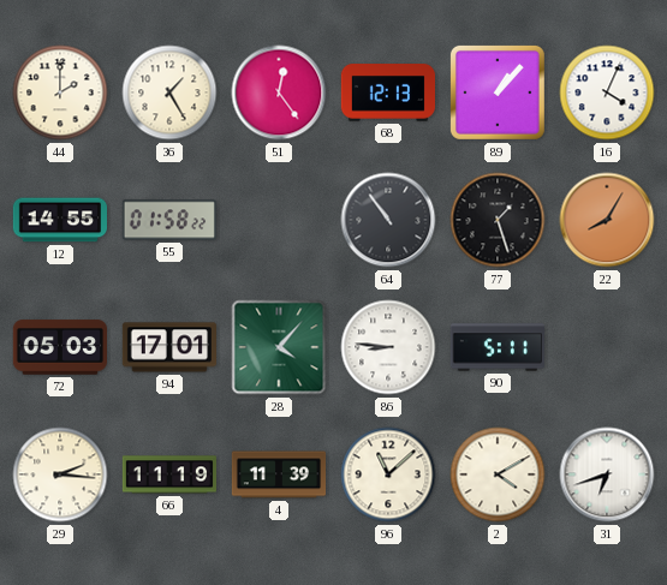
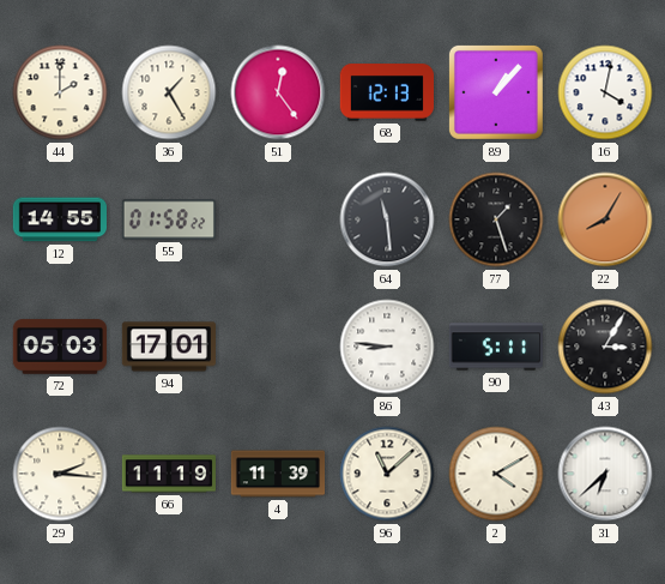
16: 4:04 -> 4:02 (605, 92)
64: 10:54 -> 11:29 (387, 219)
28: 4:07 -> none (279, 347)
43: none -> 3:05 (605, 347)
31: 6:42 -> 6:38 (605, 474)
